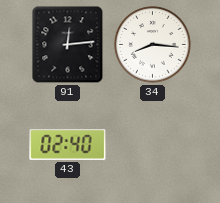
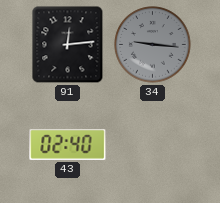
34: 8:16 -> 9:16 (153, 45)
34 dial: white -> grey (153, 45)
